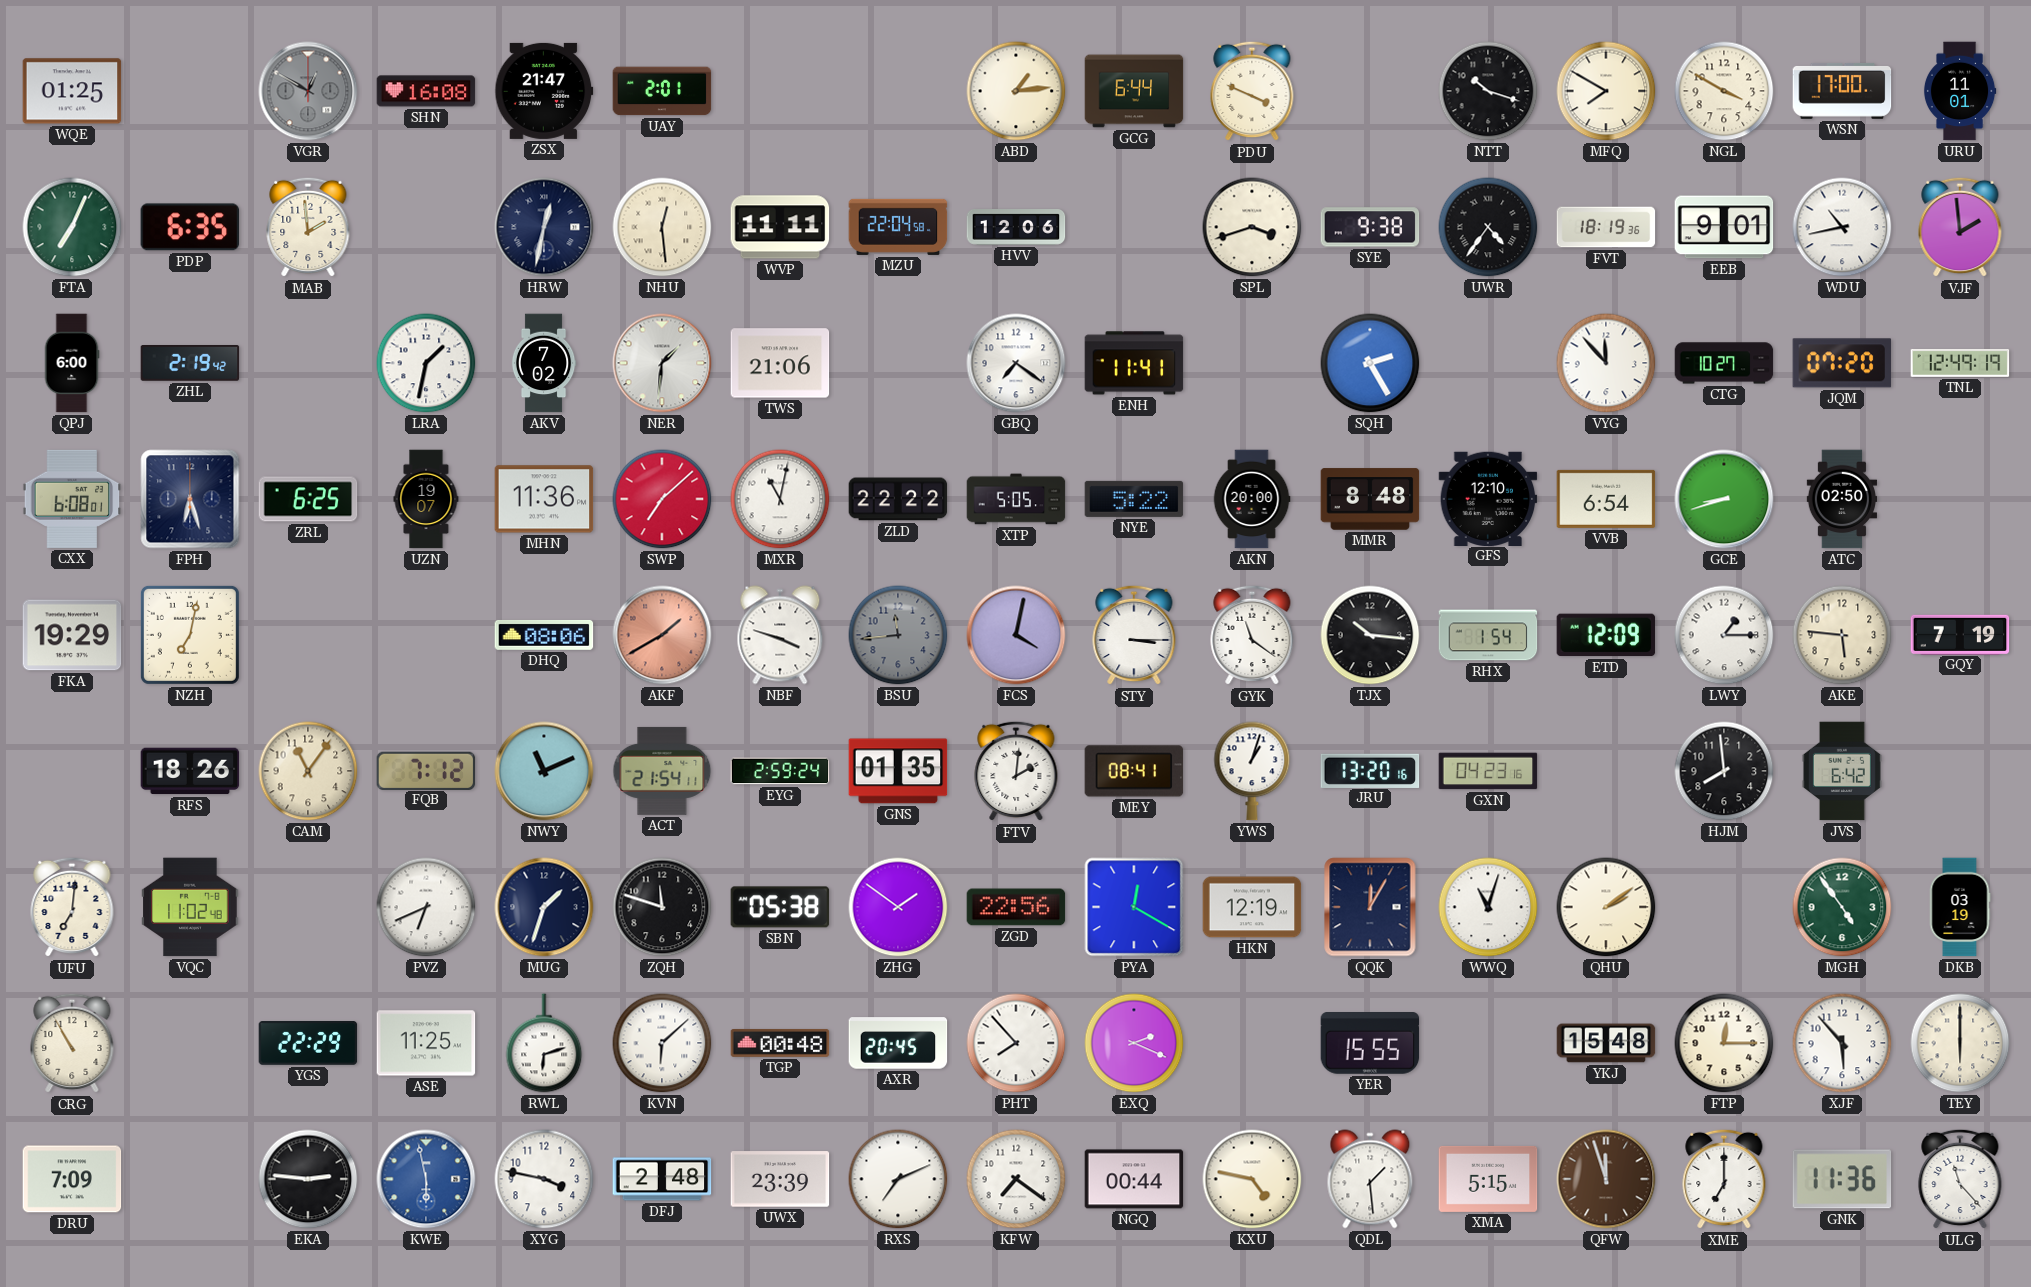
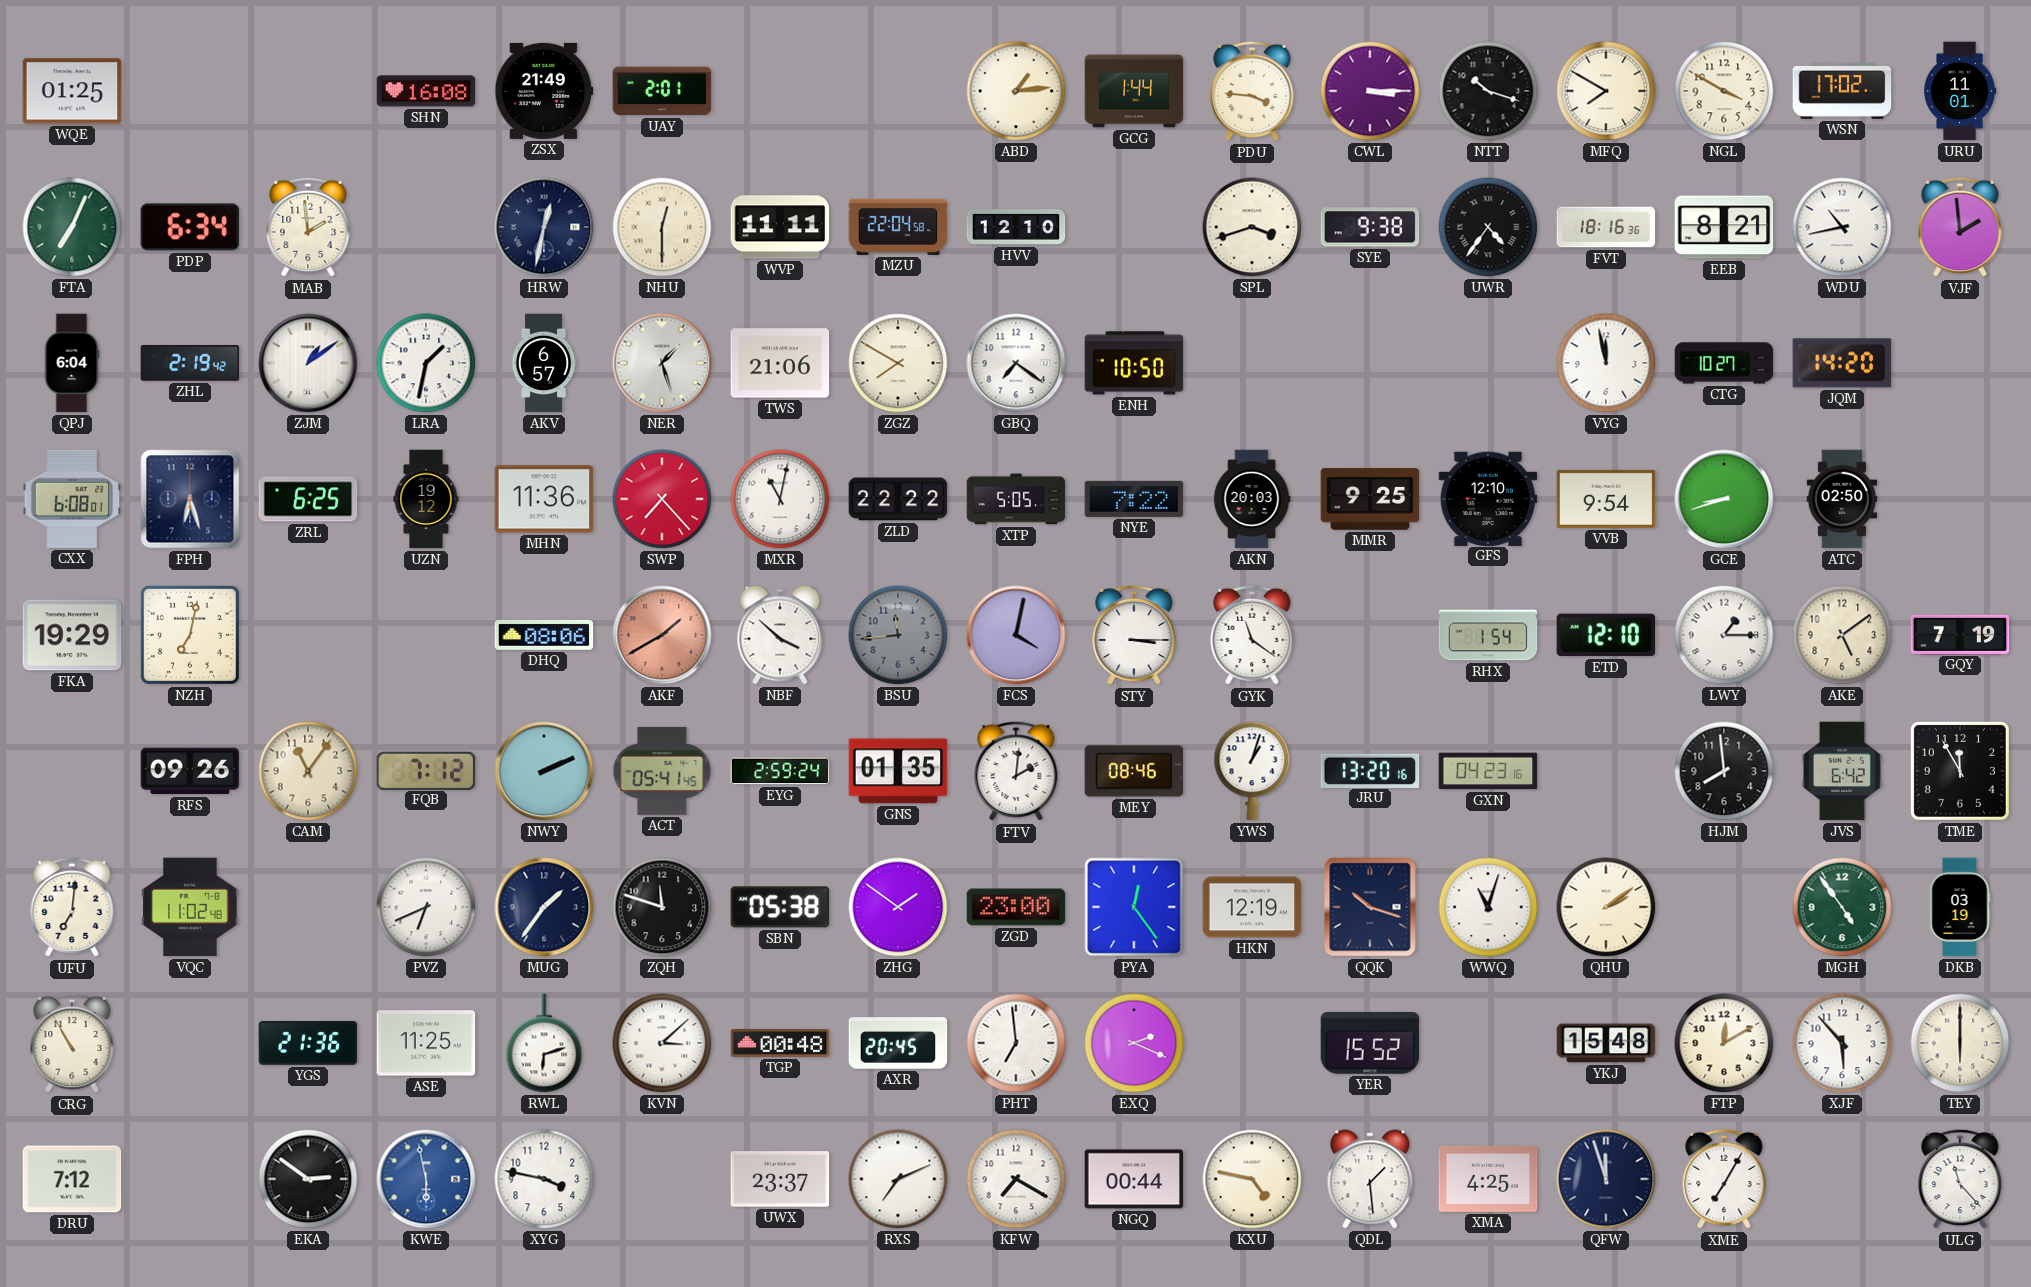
VGR: 12:50 -> none (308, 91)
ZSX: 21:47 -> 21:49 (544, 91)
GCG: 6:44 -> 1:44 (1134, 91)
PDU: 3:49 -> 3:46 (1252, 91)
CWL: none -> 3:15 (1370, 91)
WSN: 17:00 -> 17:02 (1842, 91)
PDP: 6:35 -> 6:34 (190, 227)
NHU: 12:29 -> 12:30 (662, 227)
HVV: 12:06 -> 12:10 (1016, 228)
FVT: 18:19 -> 18:16 (1606, 227)
EEB: 9:01 -> 8:21 (1724, 227)
QPJ: 6:00 -> 6:04 (72, 363)
ZJM: none -> 1:09 (308, 363)
AKV: 7:02 -> 6:57 (544, 363)
NER: 1:31 -> 1:27 (662, 363)
ZGZ: none -> 7:50 (898, 363)
ENH: 11:41 -> 10:50 (1134, 363)
SQH: 2:25 -> none (1370, 363)
VYG: 11:53 -> 11:58 (1606, 363)
JQM: 07:20 -> 14:20 (1842, 363)
TNL: 12:49 -> none (1960, 363)
UZN: 19:07 -> 19:12 (426, 499)
SWP: 7:08 -> 7:23 (662, 499)
NYE: 5:22 -> 7:22 (1134, 499)
AKN: 20:00 -> 20:03 (1252, 499)
MMR: 8:48 -> 9:25 (1370, 499)
VVB: 6:54 -> 9:54 (1606, 499)
NBF: 3:48 -> 3:52 (780, 635)
TJX: 10:16 -> none (1370, 635)
ETD: 12:09 -> 12:10 (1606, 635)
AKE: 5:46 -> 5:09 (1842, 635)
RFS: 18:26 -> 09:26 (190, 771)
NWY: 11:11 -> 2:11 (544, 771)
ACT: 21:54 -> 05:41 (662, 771)
MEY: 08:41 -> 08:46 (1134, 771)
TME: none -> 11:55 (1960, 771)
MUG: 1:33 -> 1:36 (544, 907)
ZGD: 22:56 -> 23:00 (1016, 907)
PYA: 12:20 -> 12:24 (1134, 907)
QQK: 12:05 -> 10:18 (1370, 907)
YGS: 22:29 -> 21:36 (308, 1044)
KVN: 6:08 -> 3:08 (662, 1043)
PHT: 7:53 -> 6:59 (1016, 1043)
YER: 15:55 -> 15:52 (1370, 1044)
FTP: 12:15 -> 12:10 (1724, 1043)
DRU: 7:09 -> 7:12 (72, 1179)
EKA: 2:46 -> 2:51 (308, 1179)
DFJ: 2:48 -> none (662, 1179)
UWX: 23:39 -> 23:37 (780, 1179)
KFW: 7:21 -> 7:20 (1016, 1179)
XMA: 5:15 -> 4:25 (1488, 1179)
QFW dial: brown -> navy (1606, 1179)
XME: 7:00 -> 7:05 (1724, 1179)
GNK: 11:36 -> none (1842, 1179)
